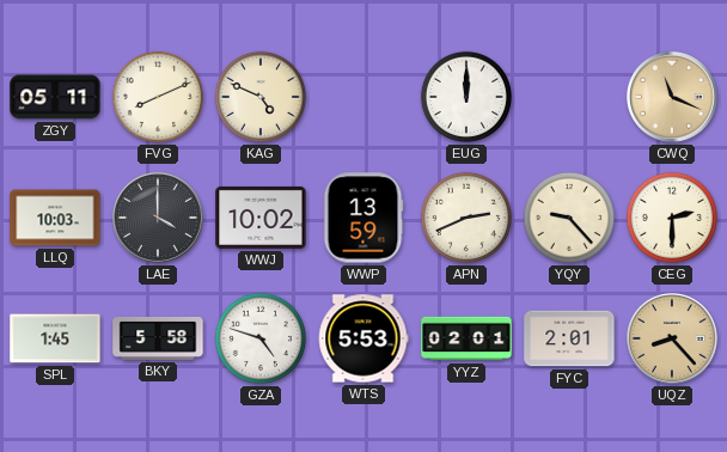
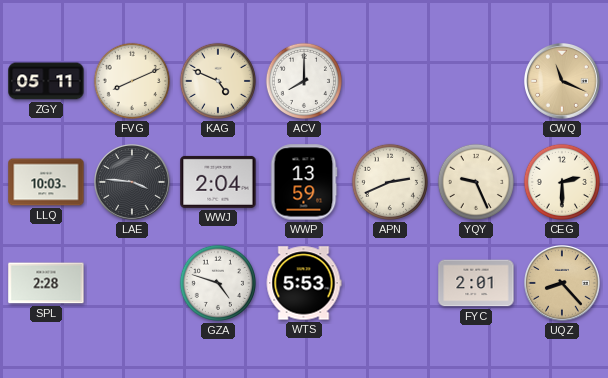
ACV: none -> 8:00 (304, 81)
EUG: 12:00 -> none (466, 97)
LAE: 4:00 -> 3:46 (133, 183)
WWJ: 10:02 -> 2:04 (218, 182)
YQY: 9:23 -> 9:26 (476, 182)
SPL: 1:45 -> 2:28 (46, 283)
BKY: 5:58 -> none (158, 338)
YYZ: 02:01 -> none (466, 338)
